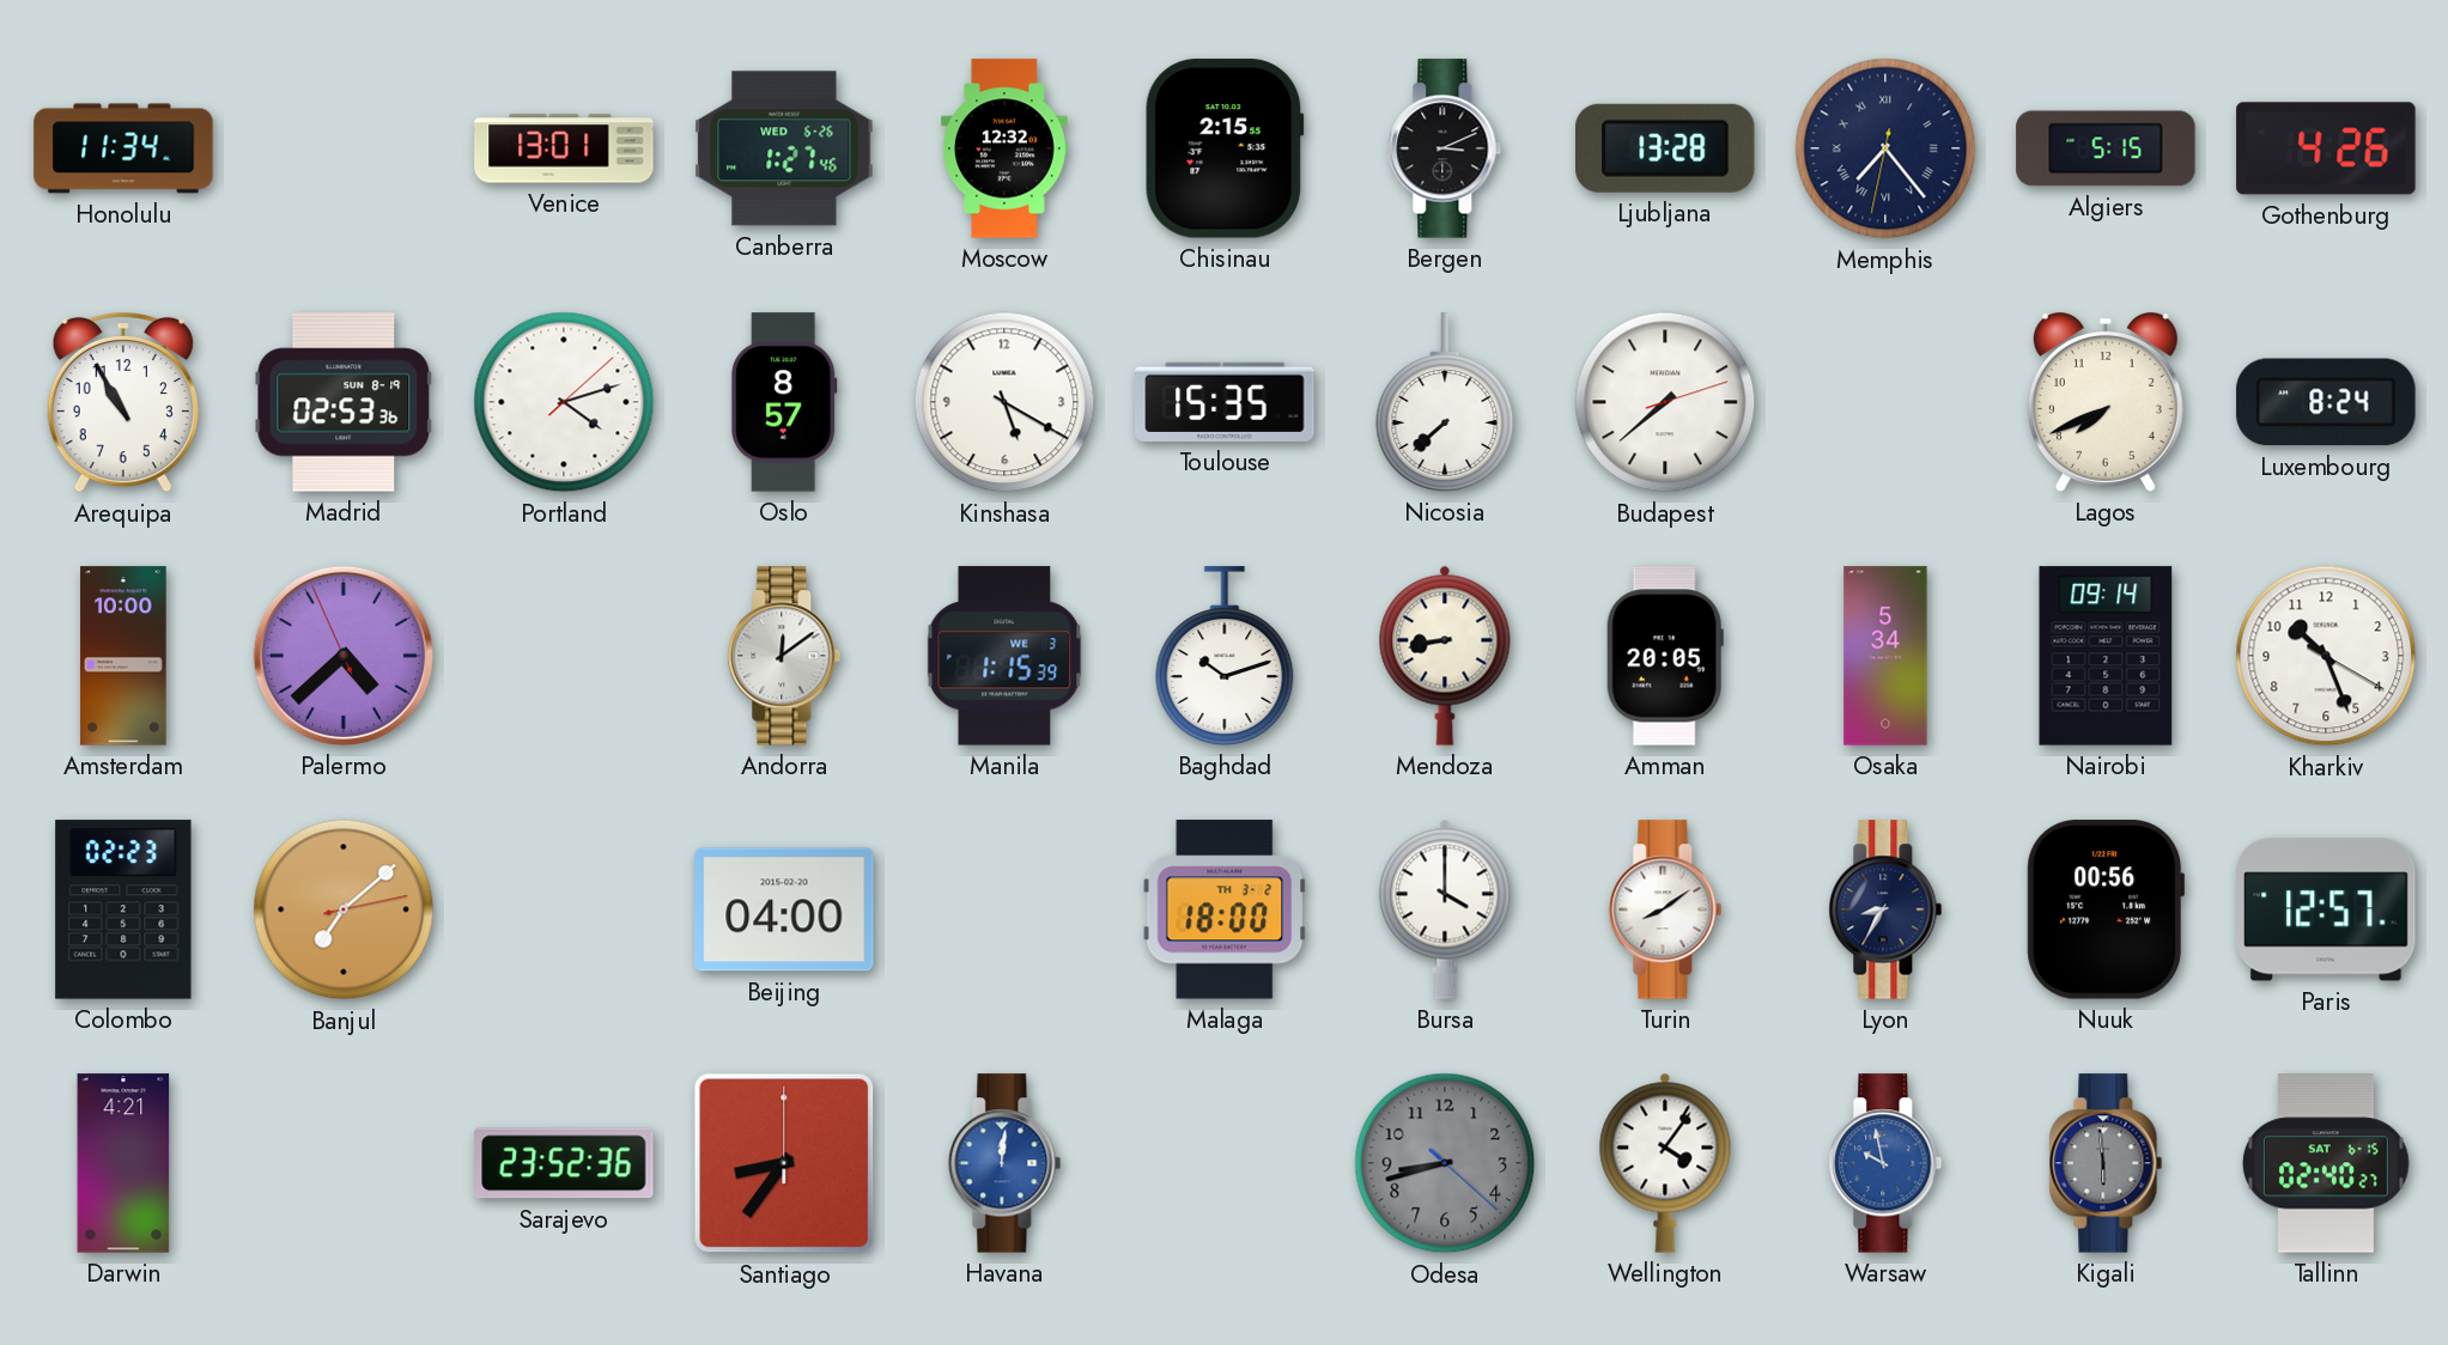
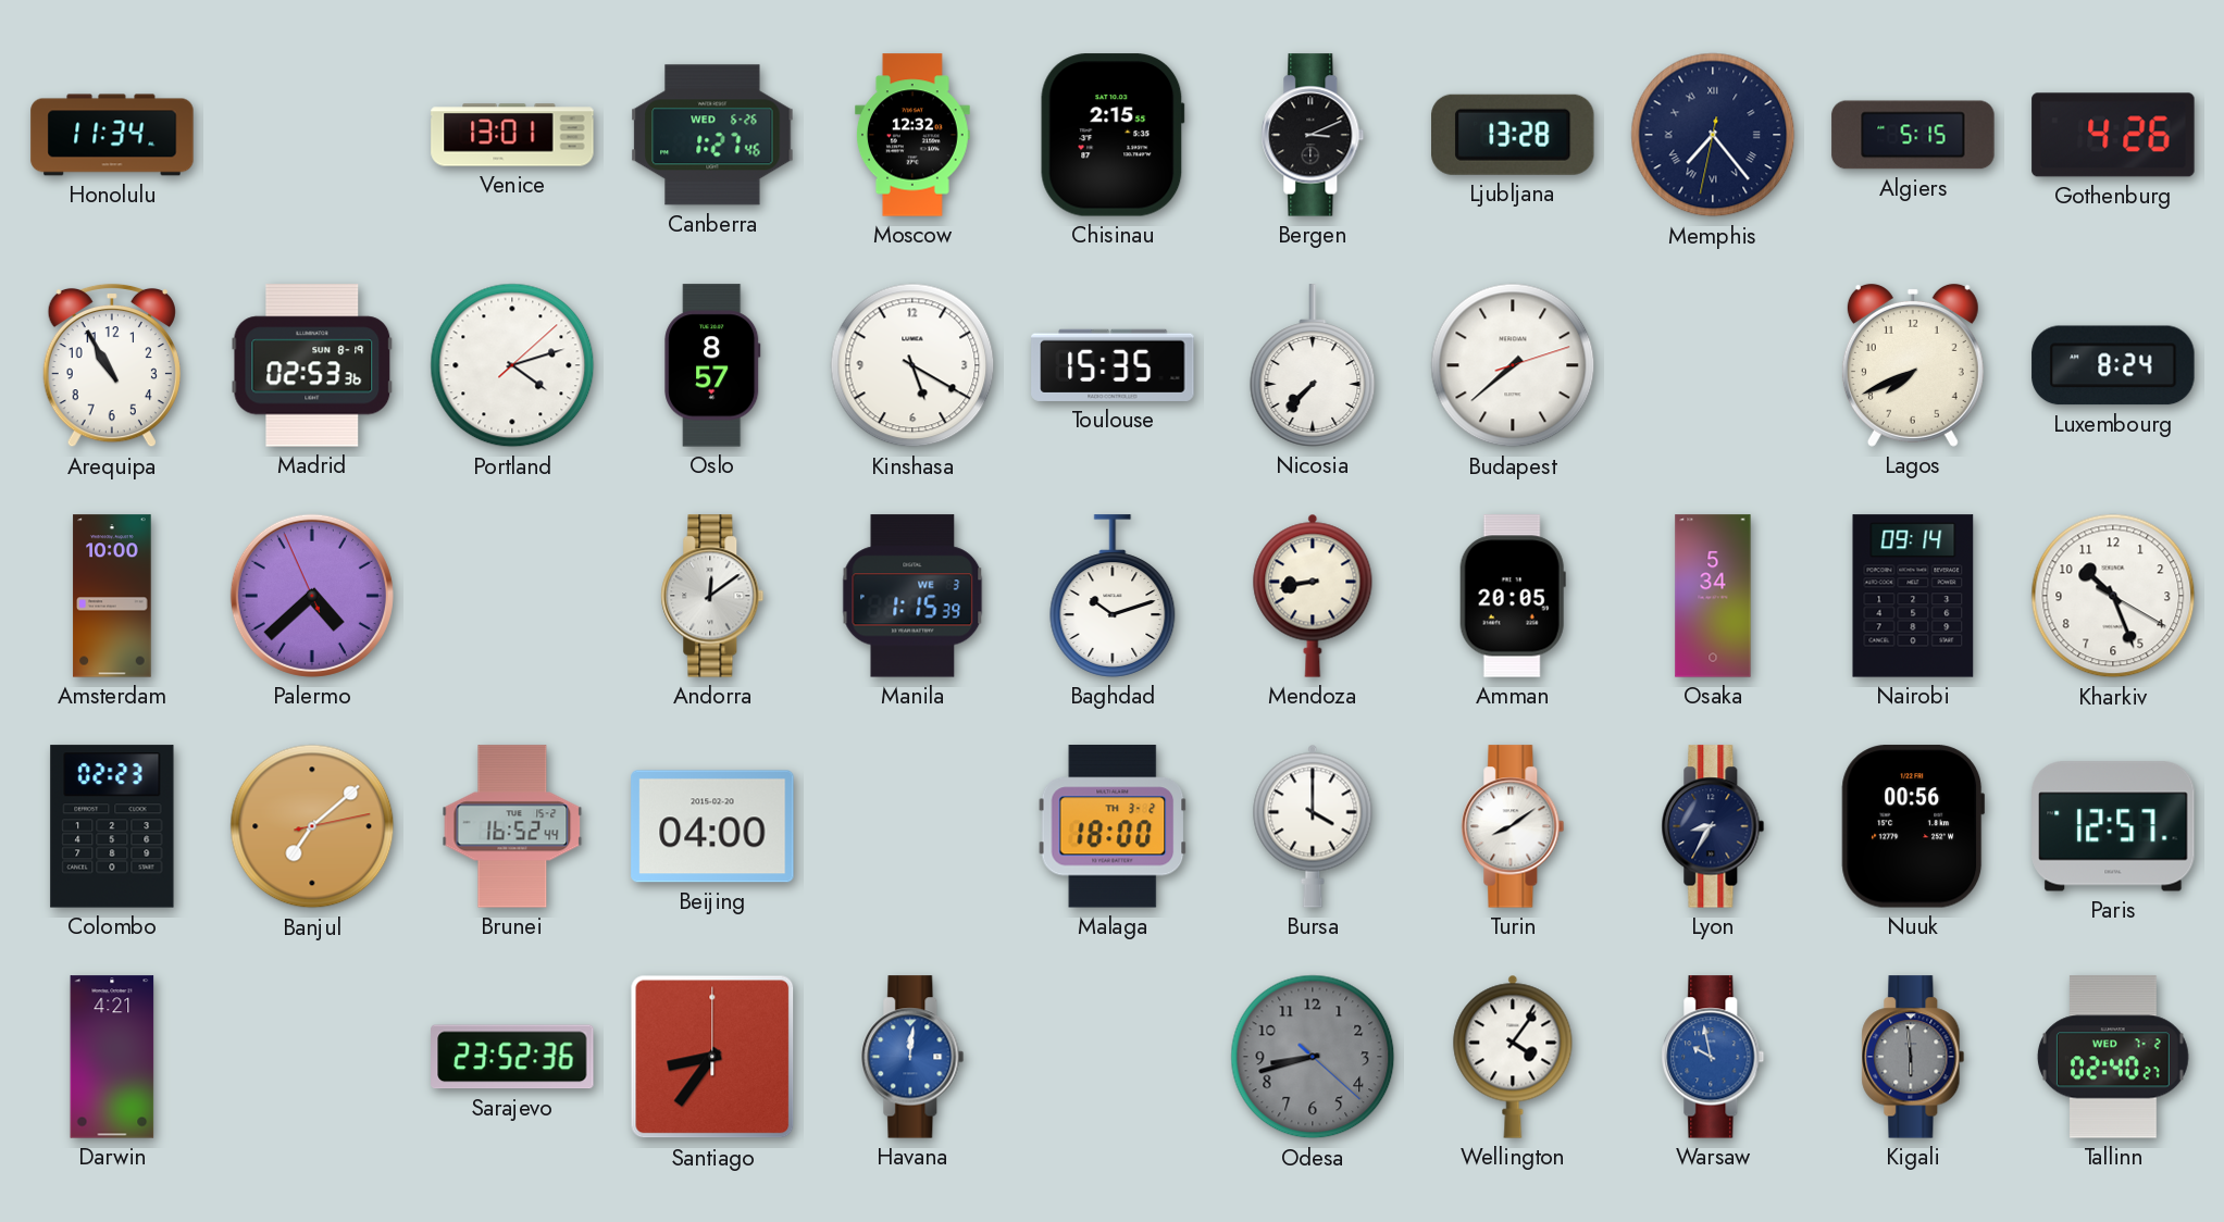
Nicosia: 7:38 -> 7:37 (1313, 365)
Brunei: none -> 16:52 (512, 826)
Tallinn date: SAT 6-15 -> WED 7-2 (2113, 1057)
